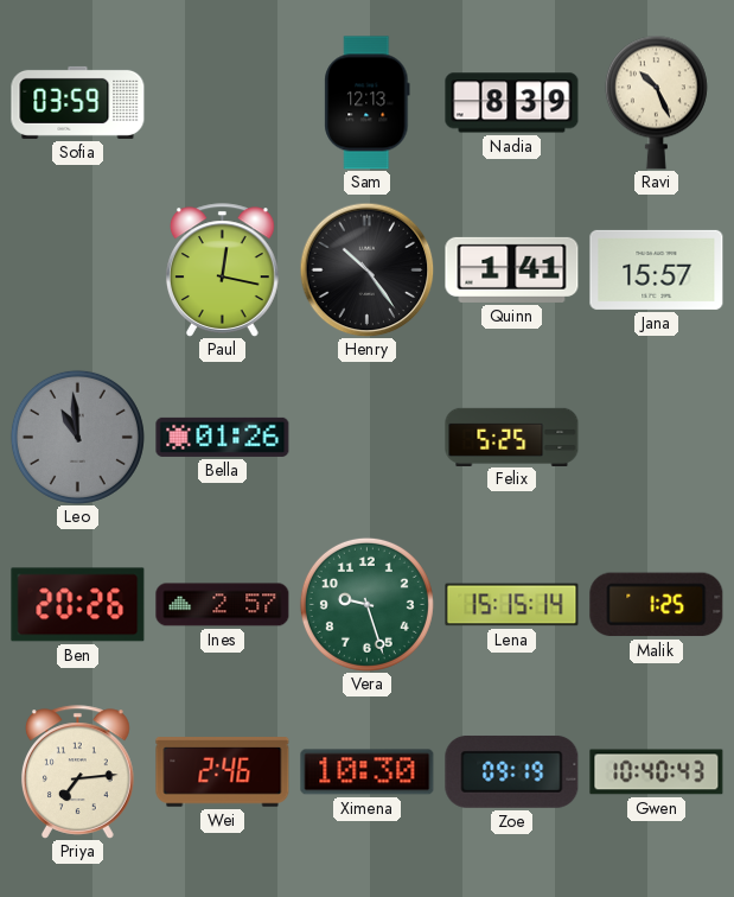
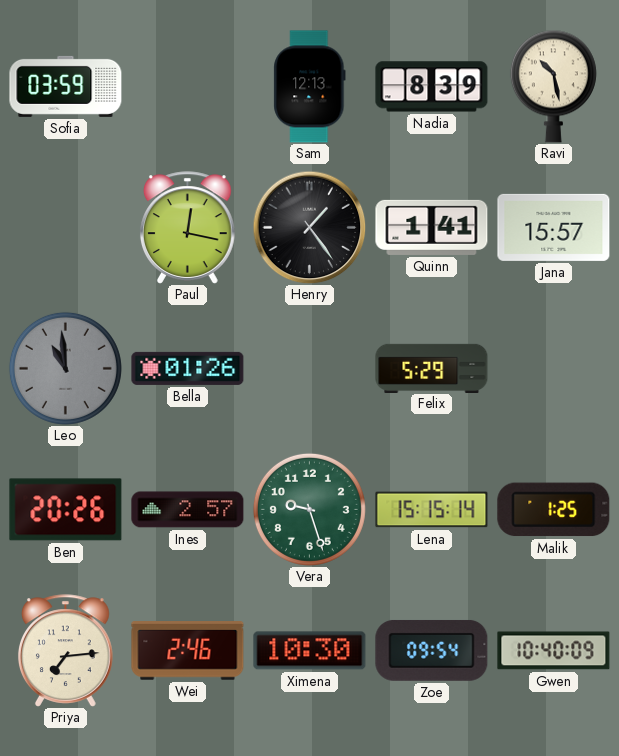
Ravi: 10:26 -> 10:28 (553, 86)
Henry: 10:24 -> 1:24 (309, 227)
Felix: 5:25 -> 5:29 (432, 368)
Zoe: 09:19 -> 09:54 (432, 650)
Gwen: 10:40:43 -> 10:40:09 (554, 651)
